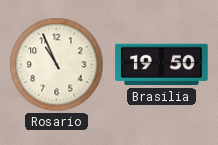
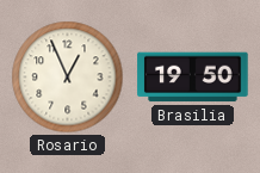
Rosario: 10:56 -> 12:56 (68, 78)
